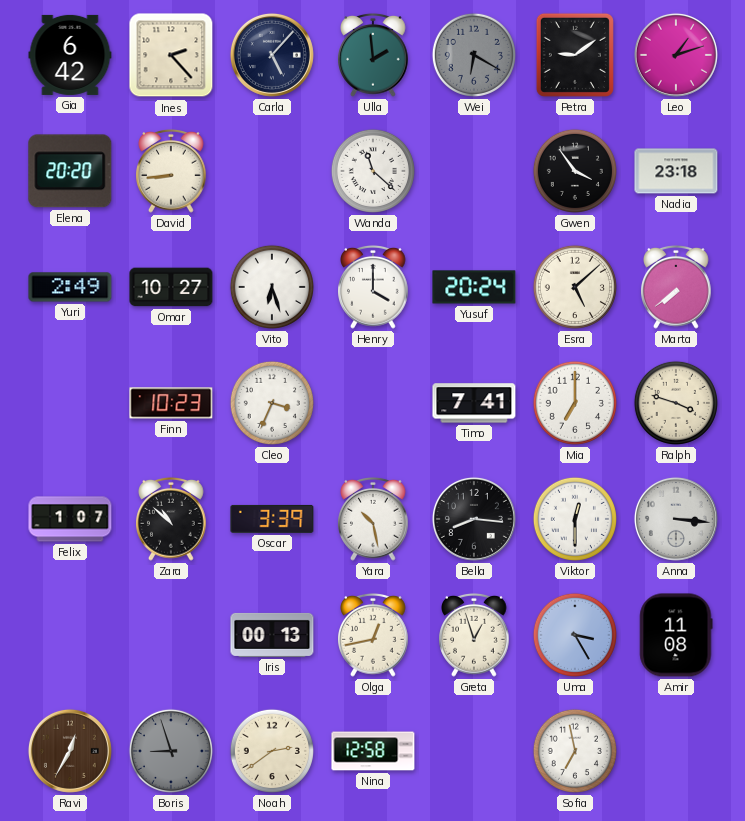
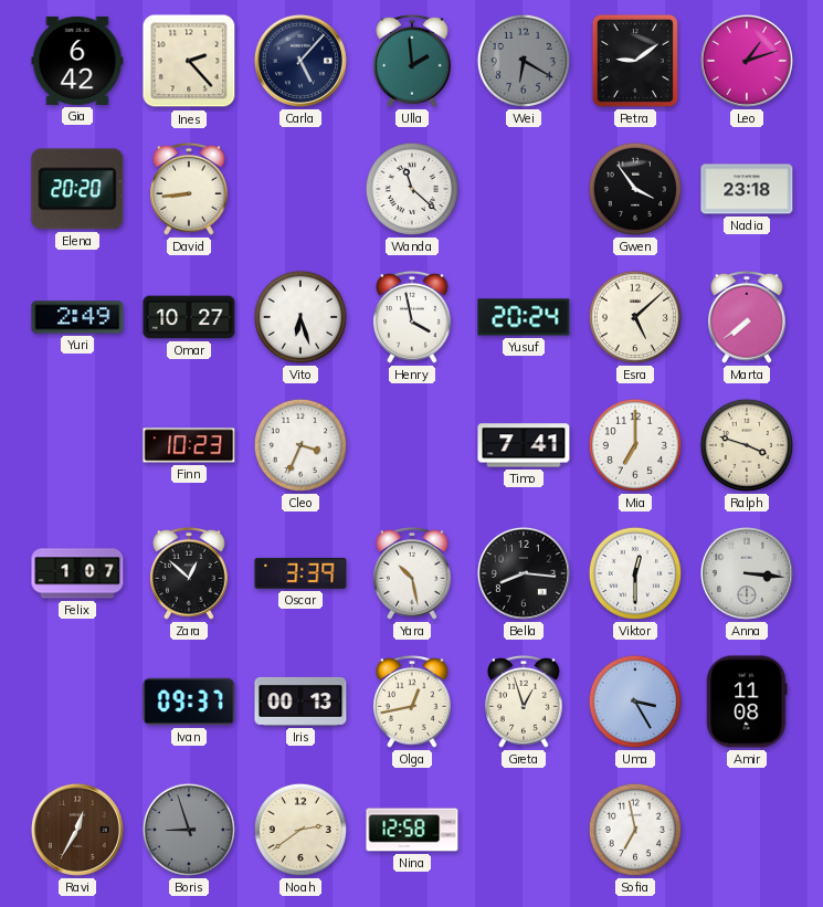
Henry: 4:00 -> 3:58 (412, 317)
Zara: 10:52 -> 12:52 (189, 573)
Ivan: none -> 09:37 (189, 702)
